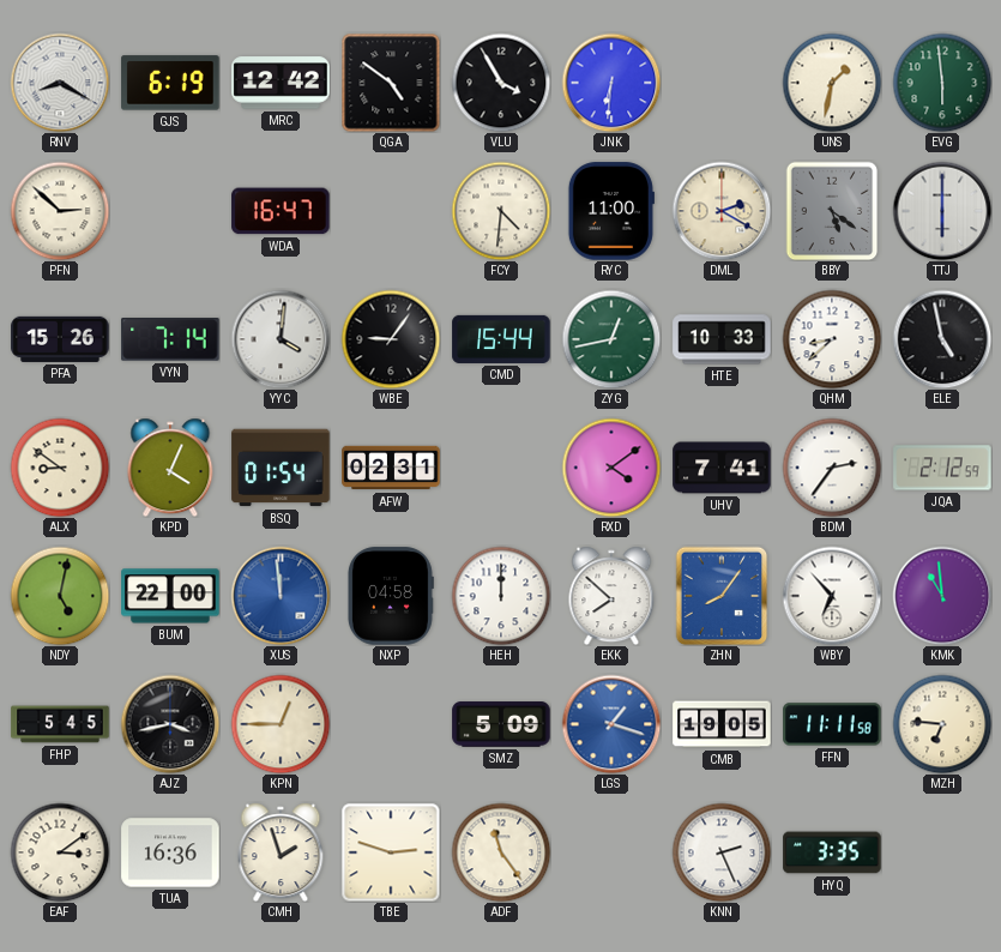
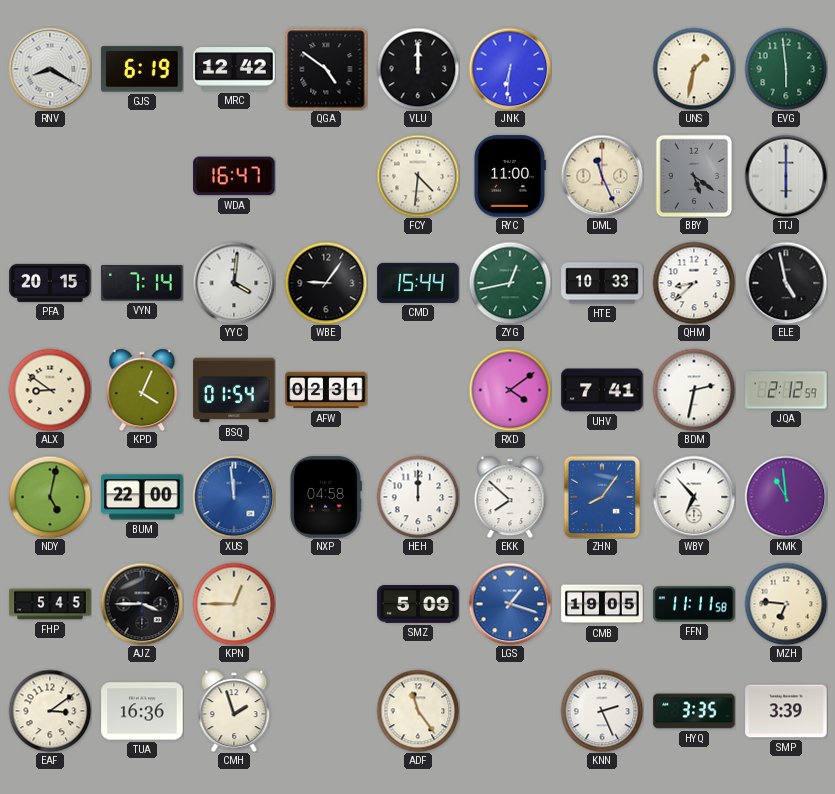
VLU: 3:55 -> 12:00 (418, 69)
PFN: 2:52 -> none (60, 211)
DML: 2:20 -> 11:26 (602, 176)
PFA: 15:26 -> 20:15 (50, 283)
BDM: 2:36 -> 2:32 (694, 390)
AJZ: 3:43 -> 3:45 (142, 604)
TBE: 2:48 -> none (391, 852)
SMP: none -> 3:39 (786, 711)
